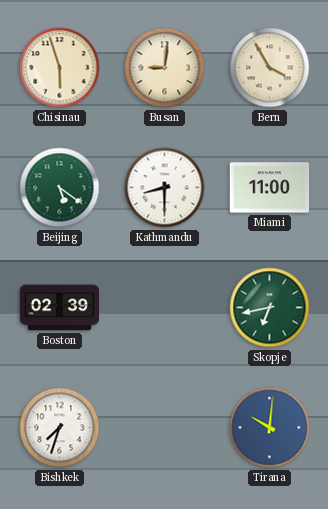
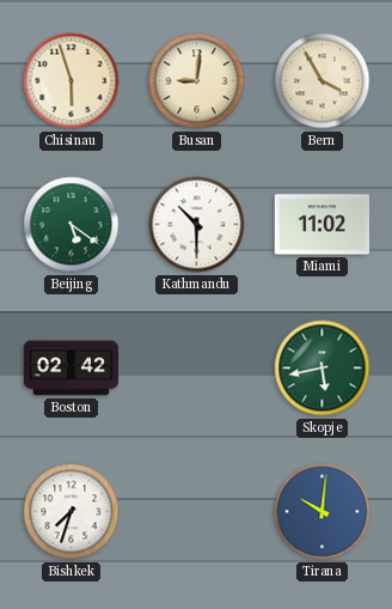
Kathmandu: 8:30 -> 10:30 (197, 225)
Miami: 11:00 -> 11:02 (323, 225)
Boston: 02:39 -> 02:42 (72, 369)
Skopje: 6:43 -> 5:43 (323, 369)
